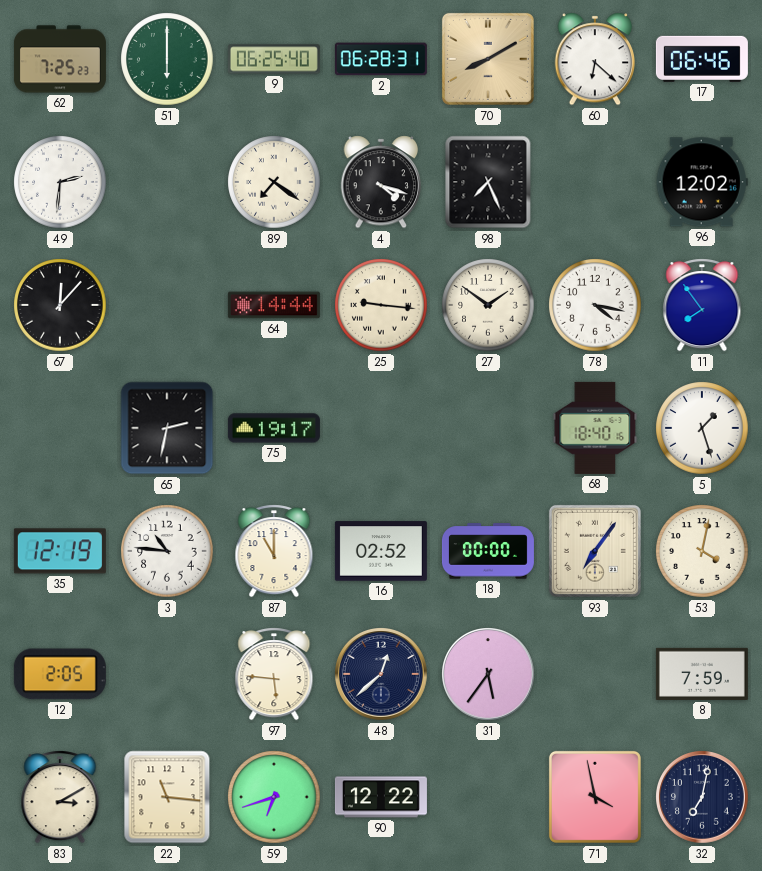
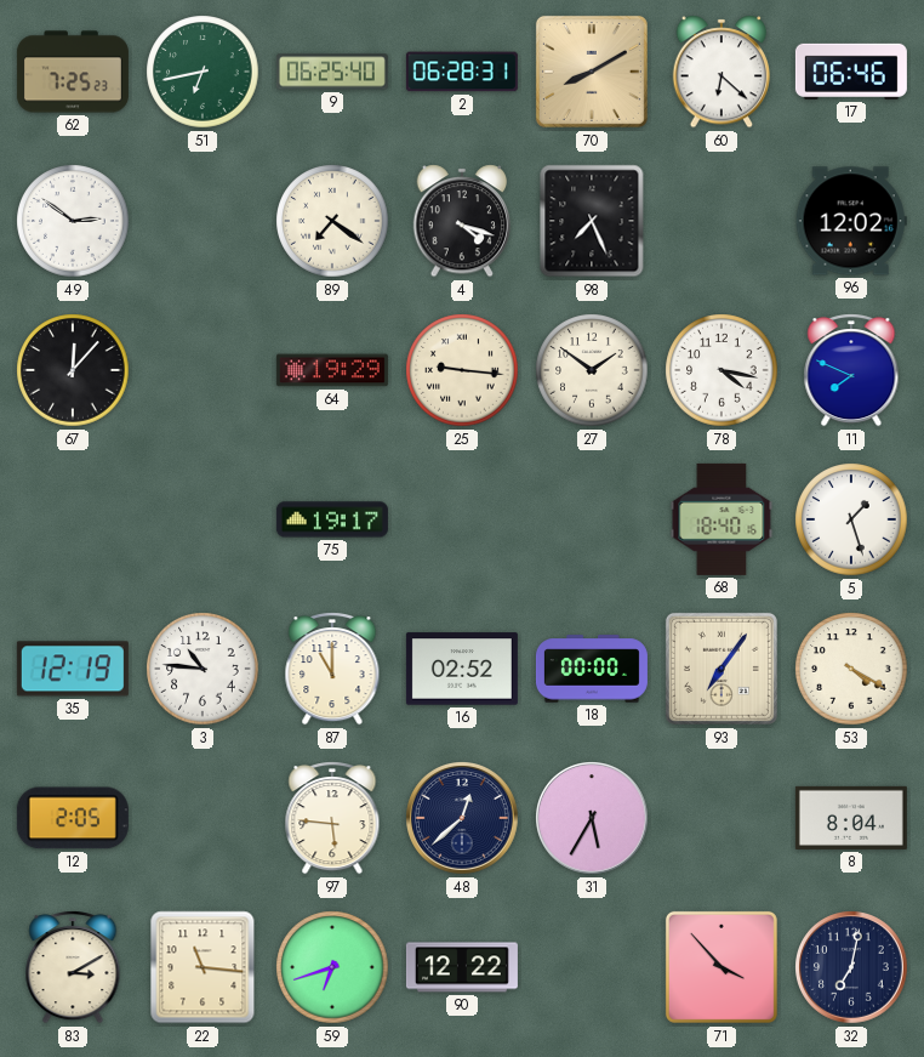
51: 6:00 -> 6:43 (203, 72)
49: 2:31 -> 2:51 (73, 221)
64: 14:44 -> 19:29 (332, 370)
11: 7:54 -> 7:49 (851, 370)
65: 2:32 -> none (167, 428)
53: 4:02 -> 4:20 (851, 669)
31: 5:36 -> 5:35 (593, 819)
8: 7:59 -> 8:04 (851, 818)
71: 3:58 -> 3:53 (721, 967)
